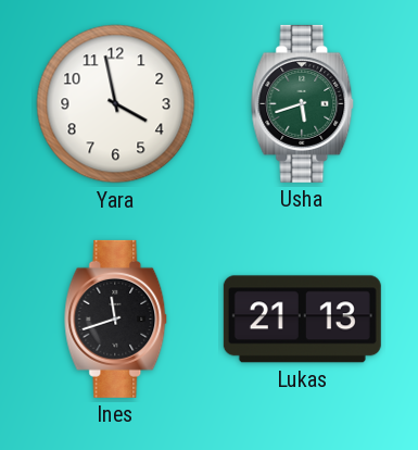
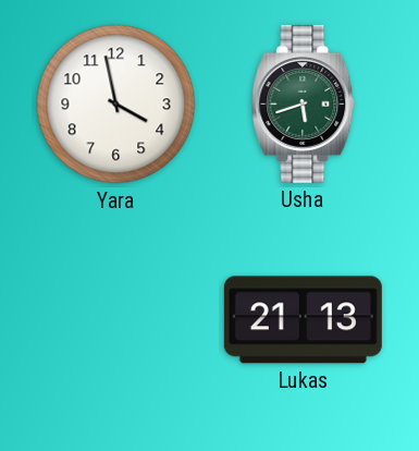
Ines: 11:42 -> none (116, 318)
